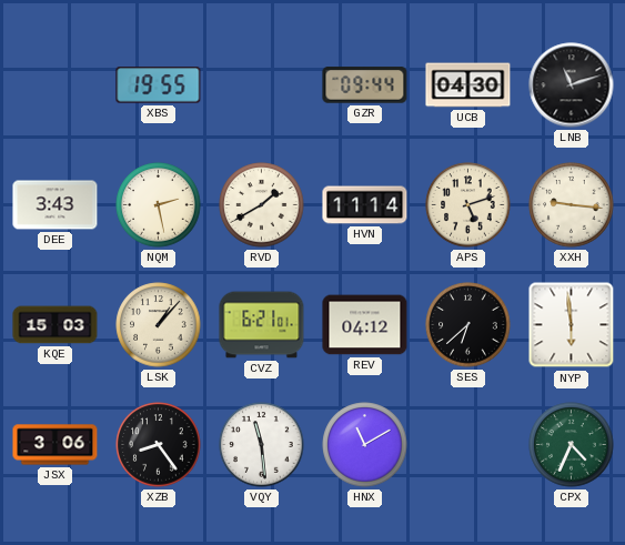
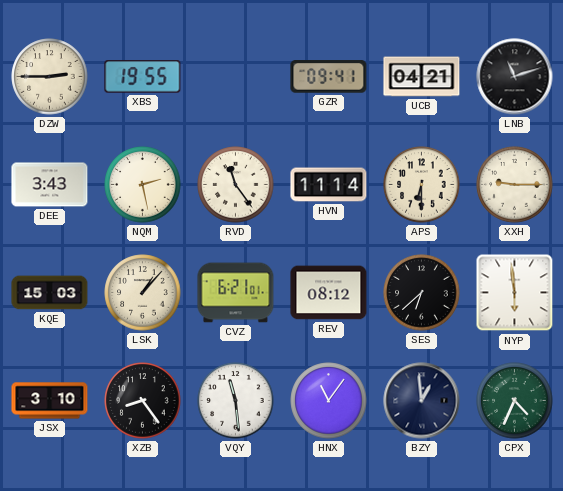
DZW: none -> 2:45 (50, 77)
GZR: 09:44 -> 09:41 (329, 77)
UCB: 04:30 -> 04:21 (422, 77)
RVD: 1:40 -> 11:24 (236, 185)
APS: 5:12 -> 6:30 (422, 185)
XXH: 9:16 -> 9:15 (515, 185)
REV: 04:12 -> 08:12 (329, 293)
JSX: 3:06 -> 3:10 (50, 401)
HNX: 11:10 -> 11:06 (329, 401)
BZY: none -> 12:59 (422, 401)
